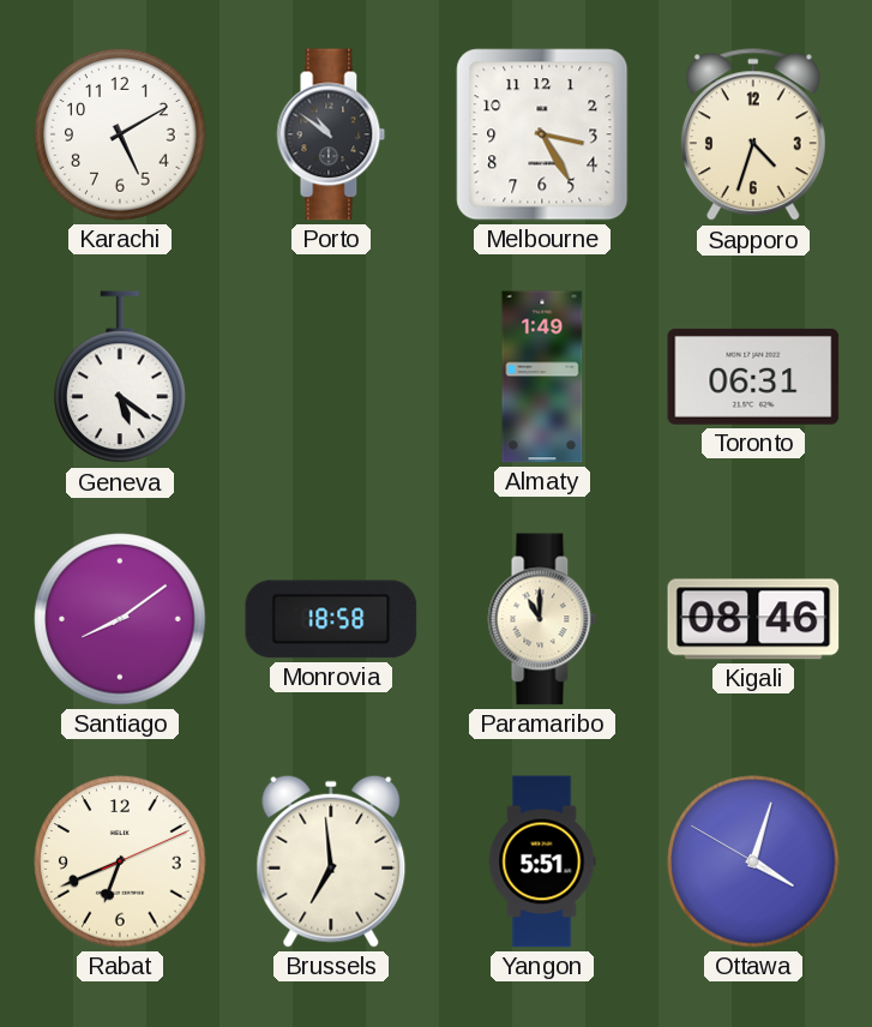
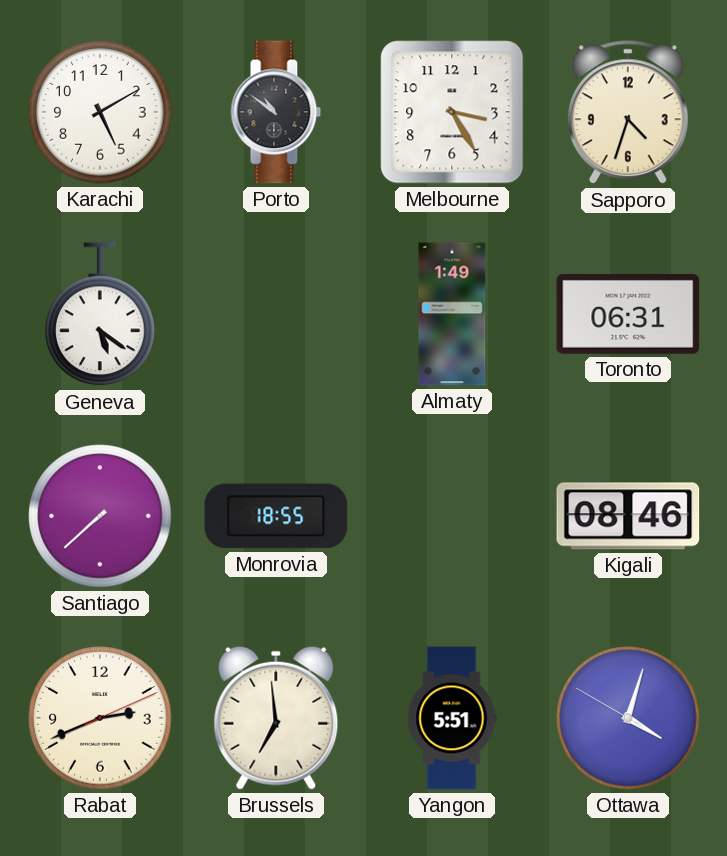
Santiago: 8:09 -> 7:38 (100, 516)
Monrovia: 18:58 -> 18:55 (276, 516)
Paramaribo: 11:00 -> none (542, 619)
Rabat: 6:41 -> 2:41 (100, 718)
